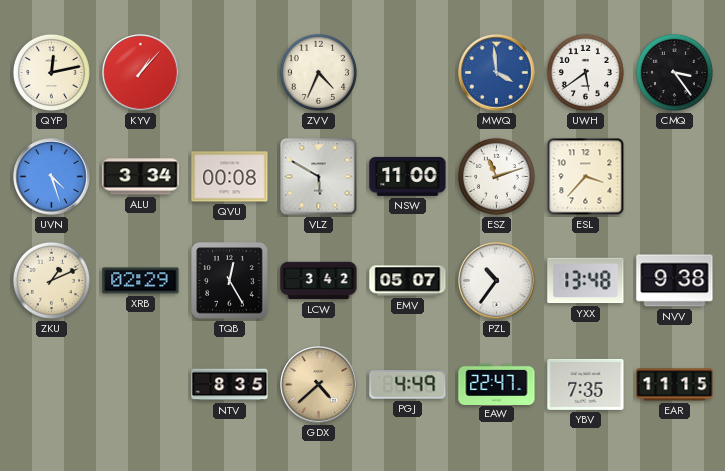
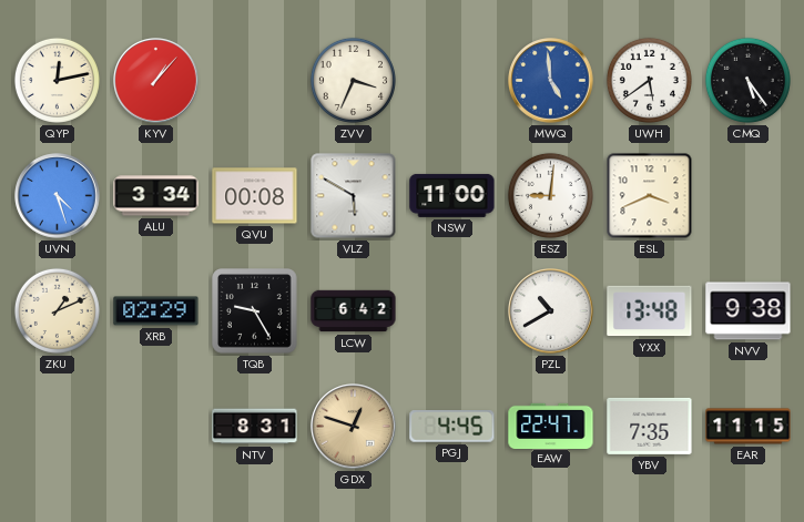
ZVV: 4:34 -> 3:34 (353, 80)
MWQ: 3:59 -> 4:59 (551, 81)
CMQ: 3:24 -> 5:24 (747, 80)
ESZ: 11:12 -> 9:01 (550, 195)
ESL: 3:37 -> 3:41 (650, 196)
TQB: 12:25 -> 9:25 (255, 311)
LCW: 3:42 -> 6:42 (354, 311)
EMV: 05:07 -> none (408, 281)
PZL: 10:36 -> 10:40 (551, 311)
NTV: 8:35 -> 8:31 (255, 427)
GDX: 4:38 -> 12:48 (354, 427)
PGJ: 4:49 -> 4:45 (452, 427)
